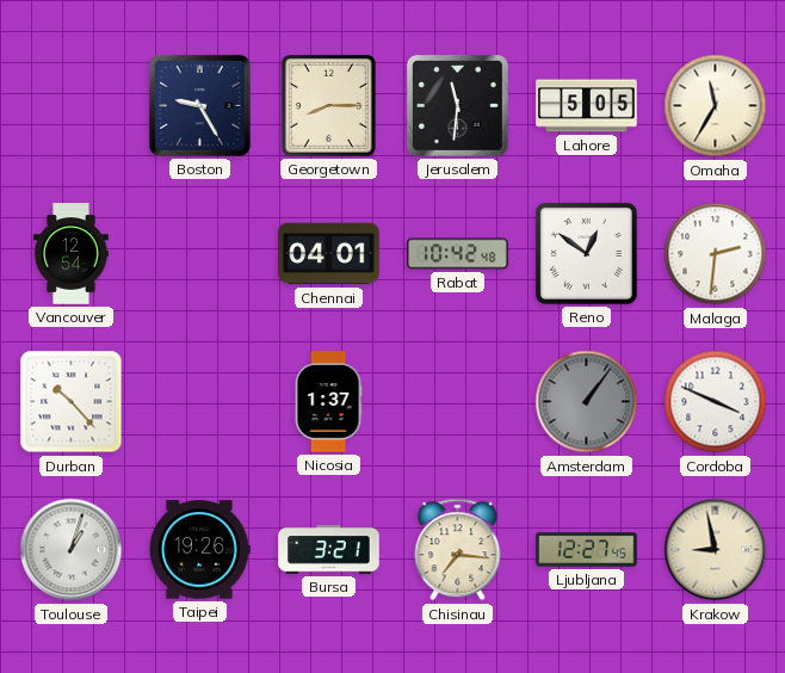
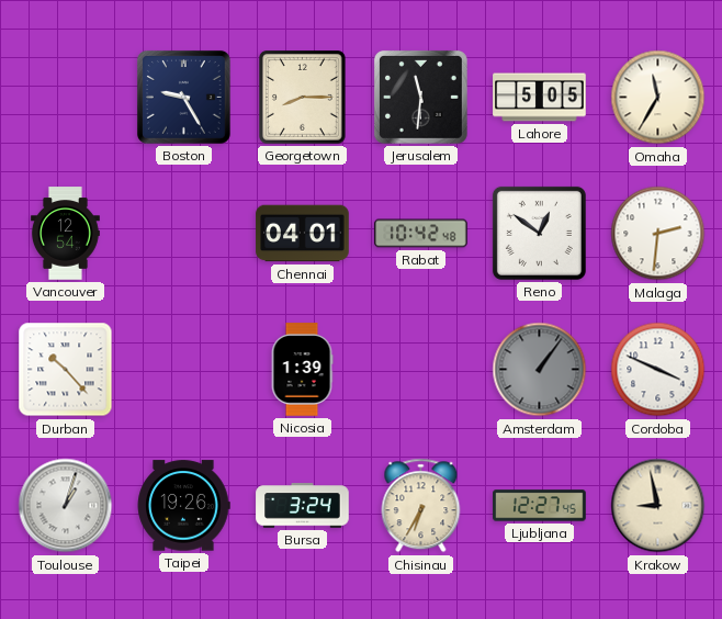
Nicosia: 1:37 -> 1:39 (302, 370)
Bursa: 3:21 -> 3:24 (303, 506)
Chisinau: 7:16 -> 6:35 (421, 506)
